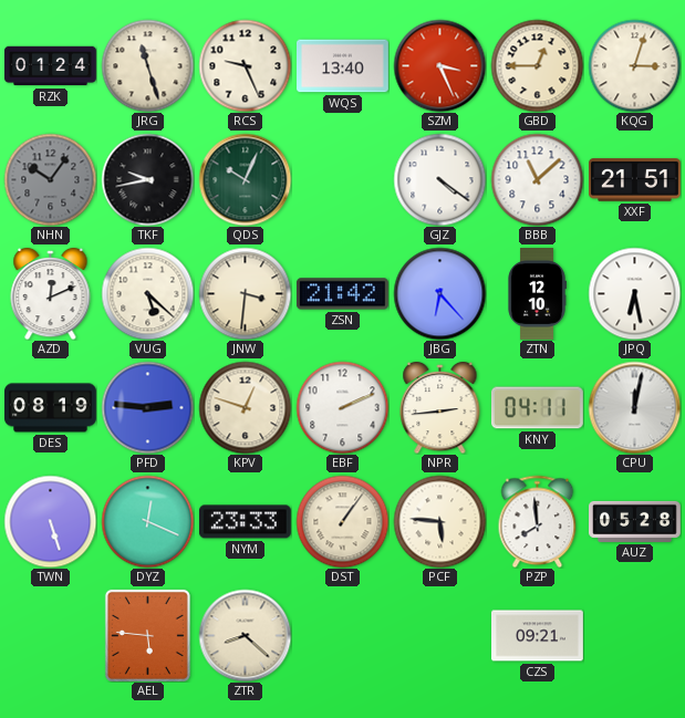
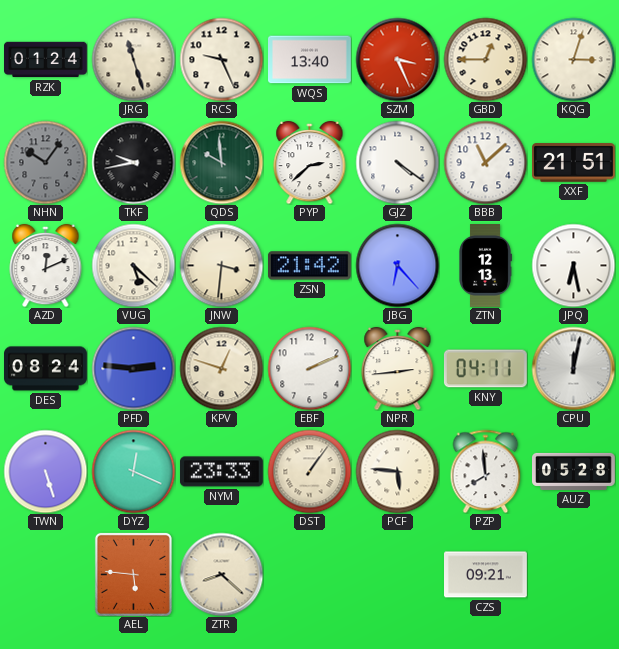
QDS: 10:04 -> 9:59 (221, 162)
PYP: none -> 2:38 (310, 162)
ZTN: 12:10 -> 12:13 (485, 266)
DES: 08:19 -> 08:24 (46, 369)
